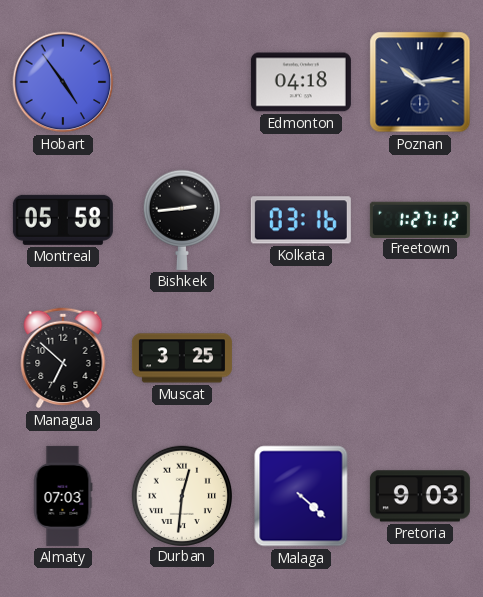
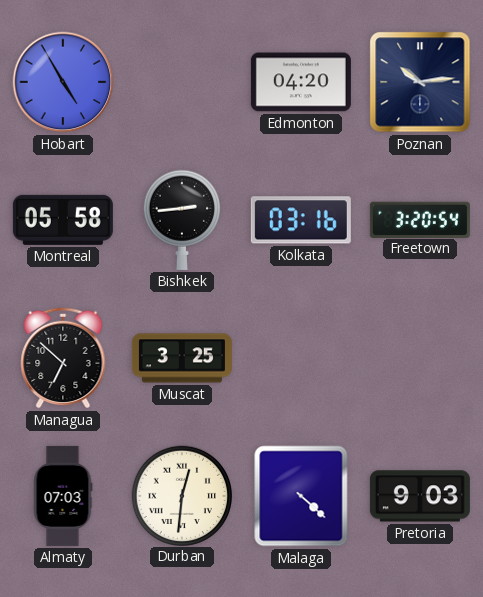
Hobart: 4:54 -> 4:55 (63, 82)
Edmonton: 04:18 -> 04:20 (301, 82)
Freetown: 1:27 -> 3:20 (420, 219)
